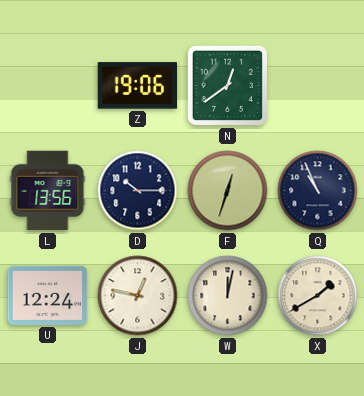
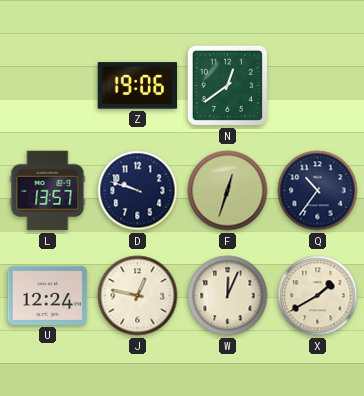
L: 13:56 -> 13:57 (48, 191)
D: 10:15 -> 9:48 (138, 191)
Q: 10:56 -> 10:36 (318, 191)
W: 12:02 -> 12:04 (228, 296)
